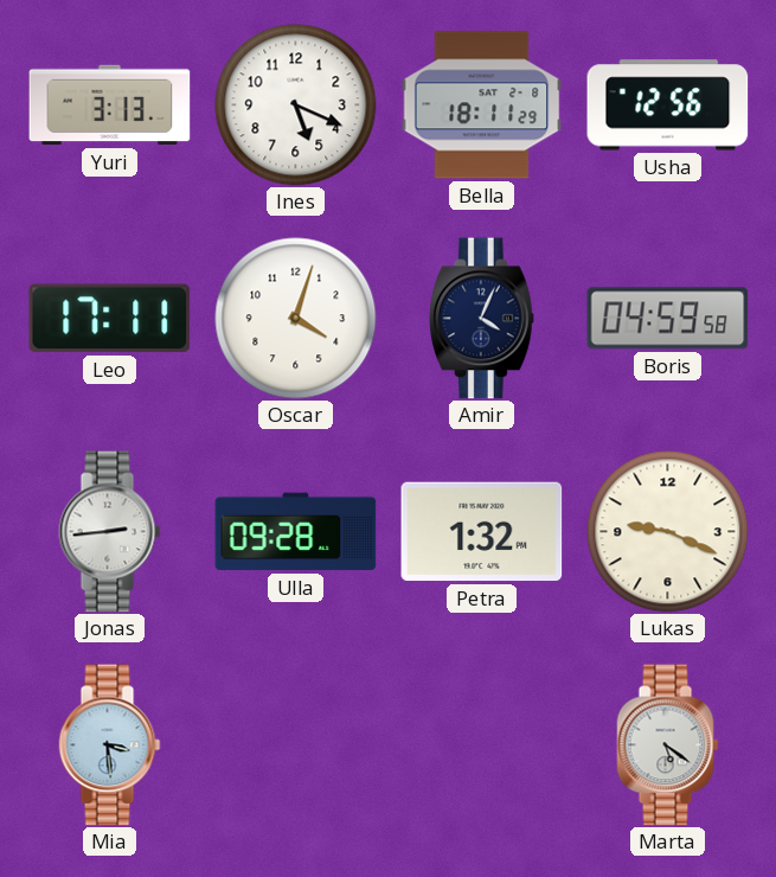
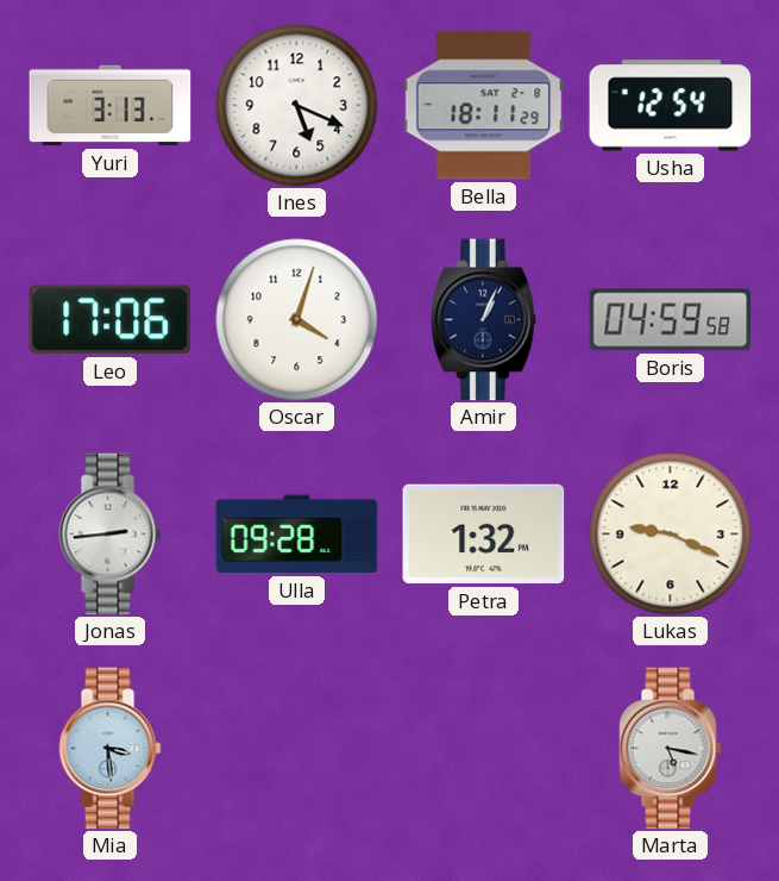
Usha: 12:56 -> 12:54 (671, 106)
Leo: 17:11 -> 17:06 (111, 320)
Amir: 4:04 -> 1:04 (484, 320)
Marta: 5:21 -> 5:17 (671, 749)
